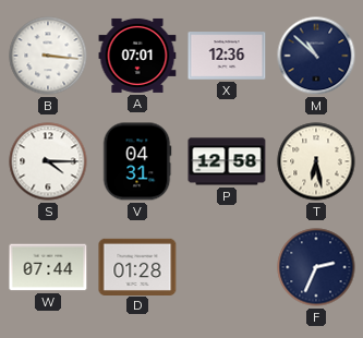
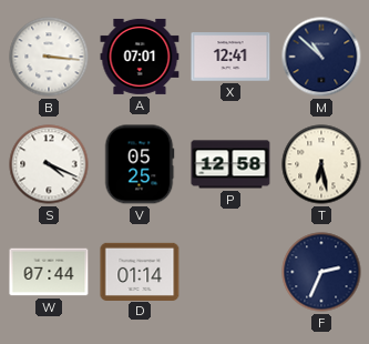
X: 12:36 -> 12:41 (230, 57)
S: 4:15 -> 4:19 (49, 164)
V: 04:31 -> 05:25 (140, 164)
D: 01:28 -> 01:14 (140, 271)
